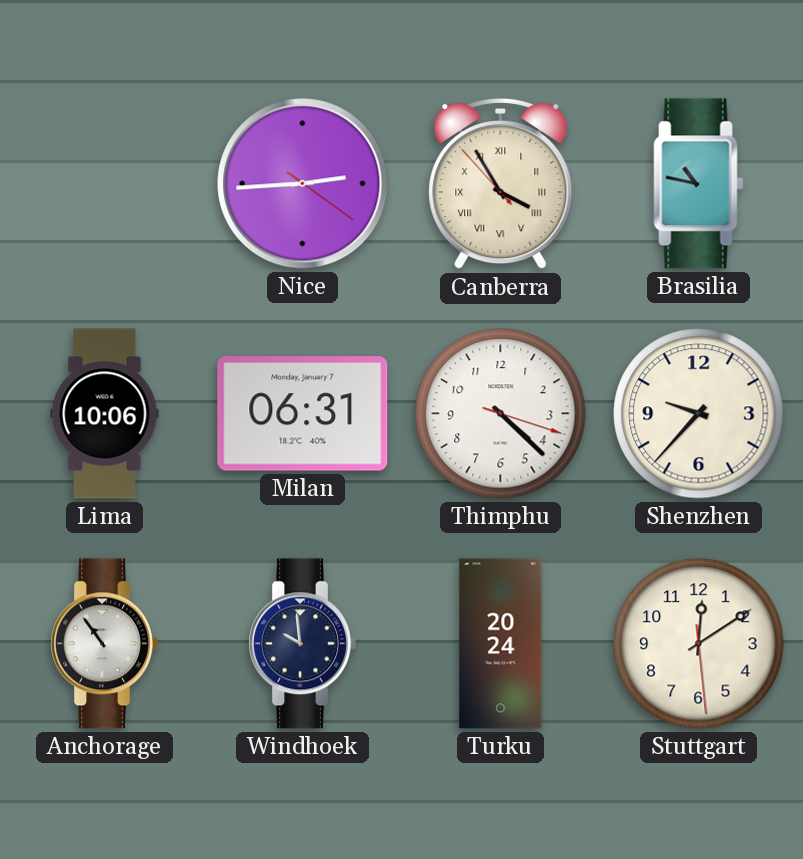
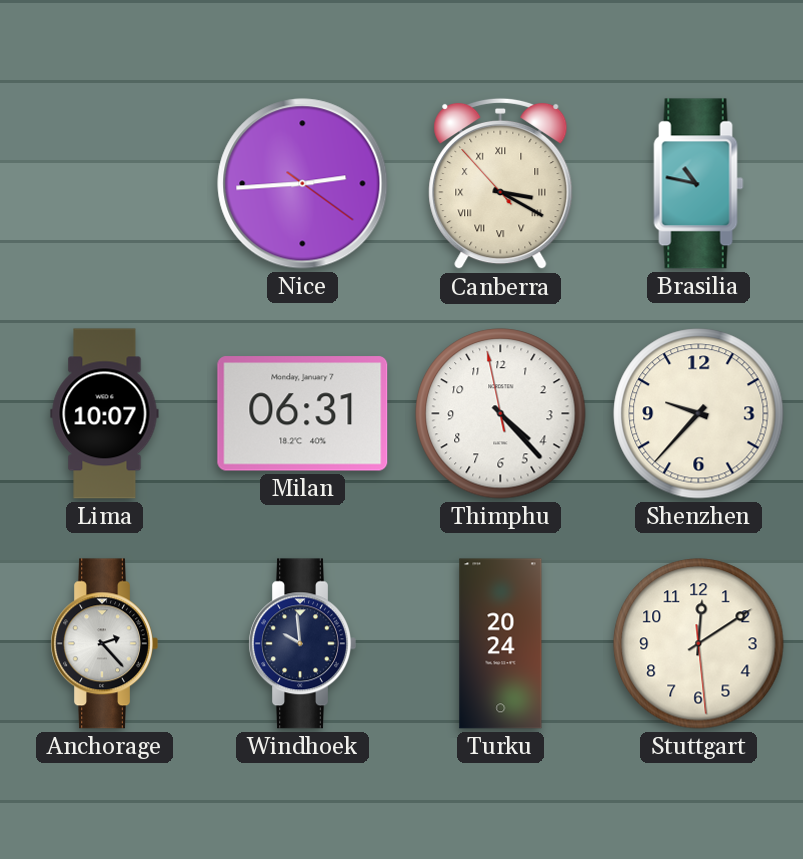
Canberra: 3:54 -> 3:19 (501, 184)
Lima: 10:06 -> 10:07 (105, 414)
Thimphu: 4:22:18 -> 4:22:58 (501, 414)
Anchorage: 10:54 -> 2:23 (104, 644)
